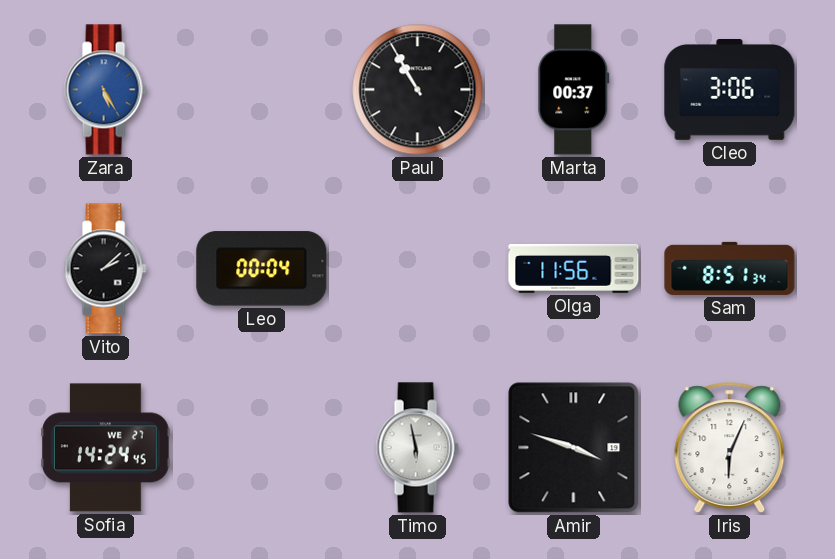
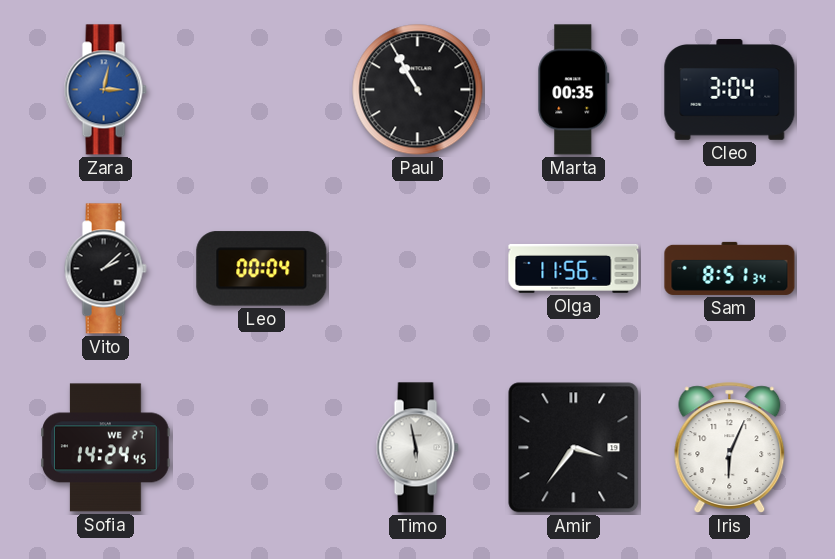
Zara: 5:25 -> 3:02 (105, 90)
Marta: 00:37 -> 00:35 (574, 90)
Cleo: 3:06 -> 3:04 (730, 90)
Amir: 3:48 -> 3:36 (574, 448)
